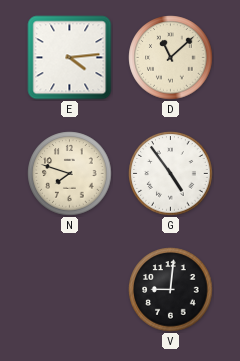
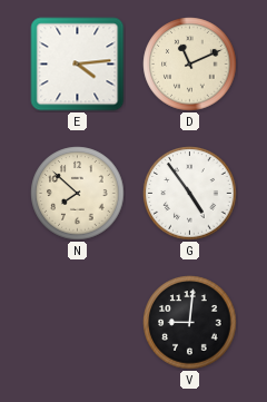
D: 11:08 -> 11:11 (190, 65)
N: 7:48 -> 7:52 (78, 194)
